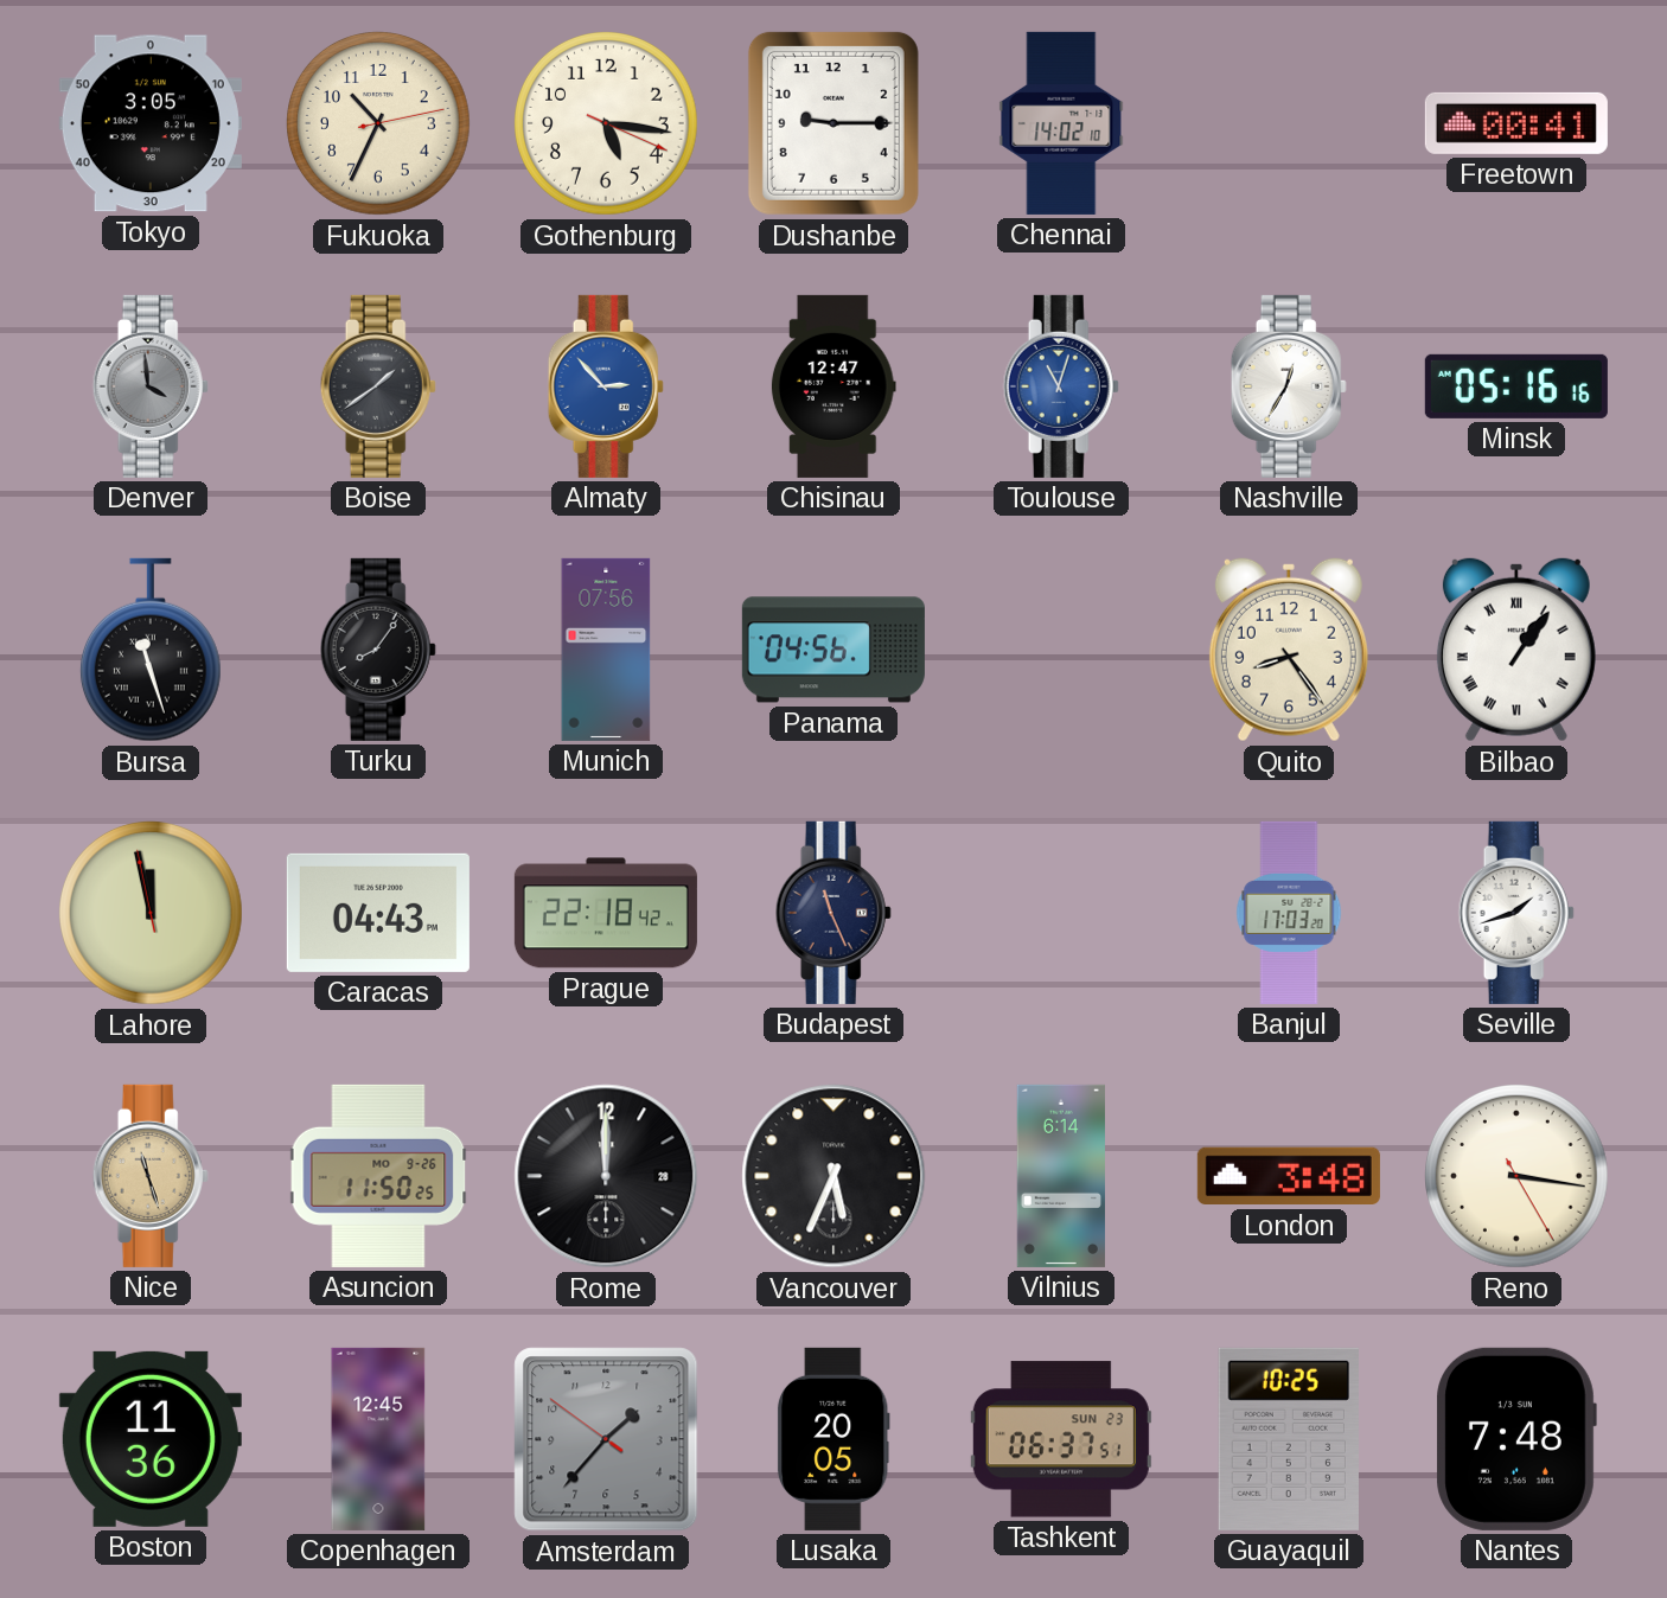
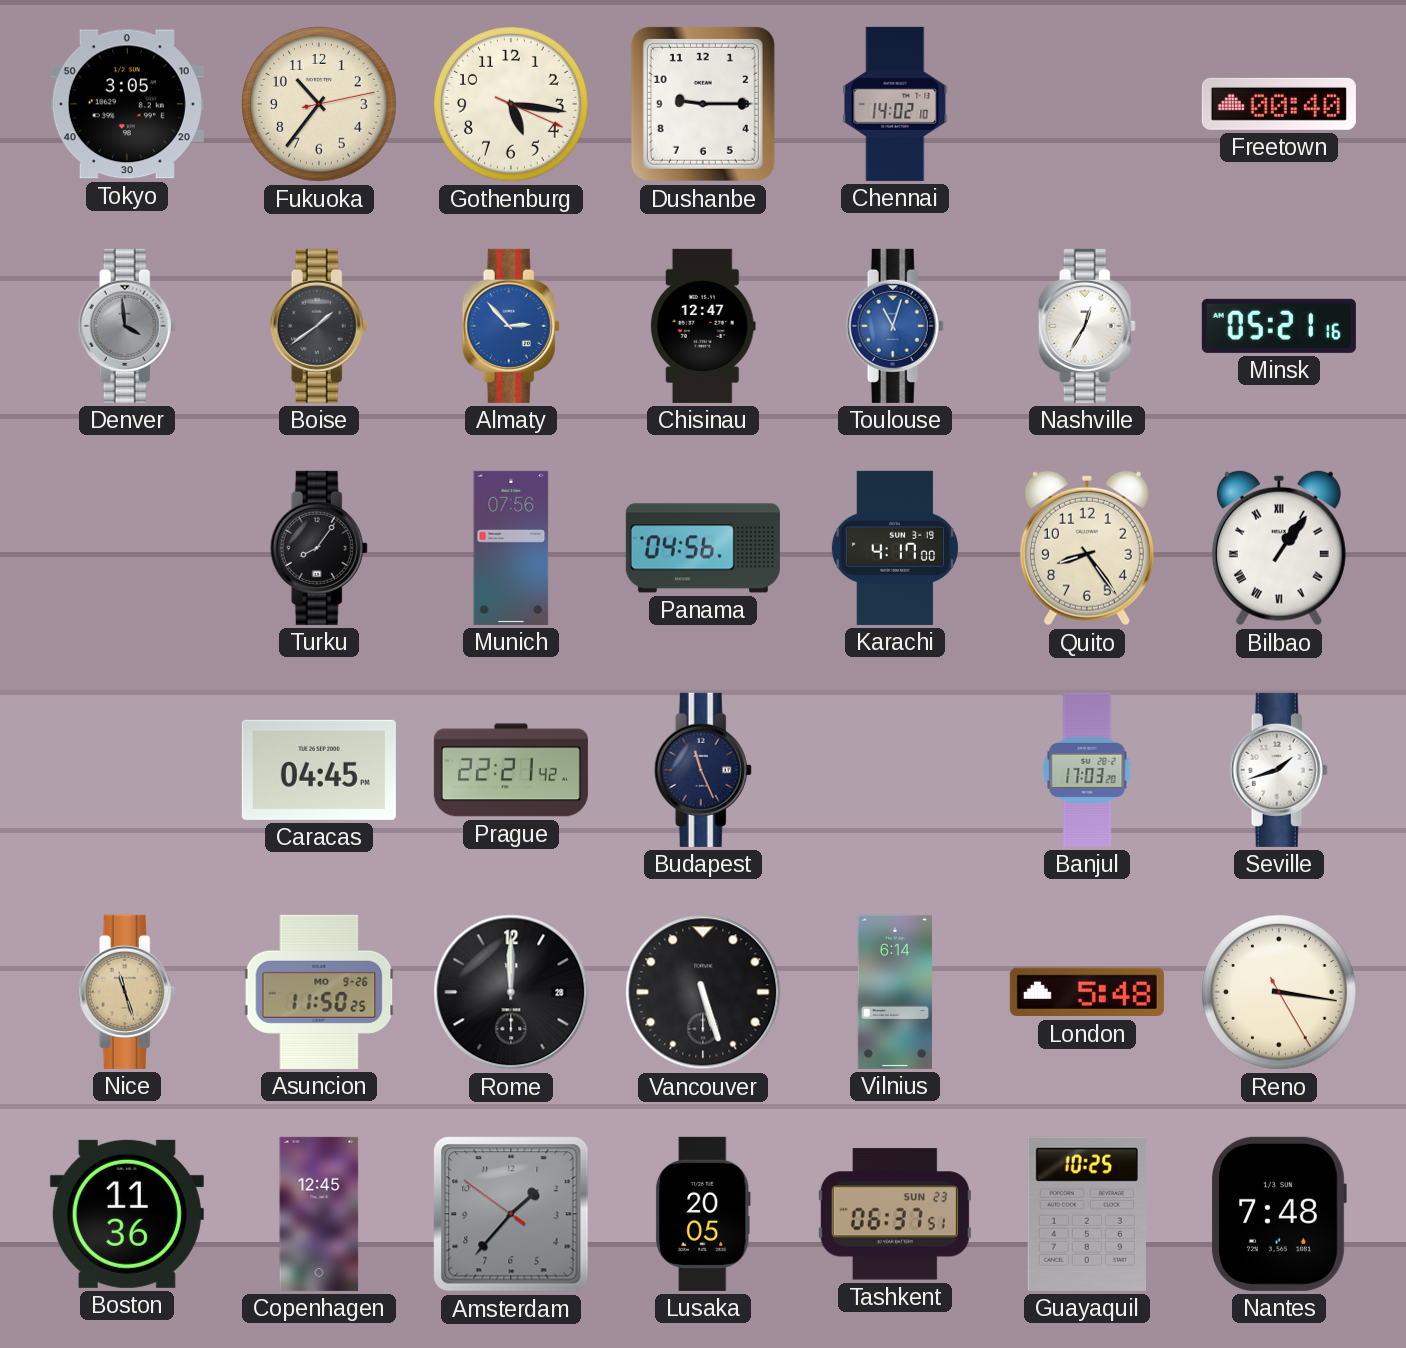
Fukuoka: 10:34 -> 10:36 (320, 105)
Freetown: 00:41 -> 00:40 (1279, 104)
Minsk: 05:16 -> 05:21 (1279, 326)
Bursa: 11:27 -> none (151, 650)
Karachi: none -> 4:17 (895, 548)
Lahore: 11:57 -> none (152, 914)
Caracas: 04:43 -> 04:45 (319, 770)
Prague: 22:18 -> 22:21 (511, 770)
Vancouver: 5:34 -> 5:27 (703, 992)
London: 3:48 -> 5:48 (1087, 992)
